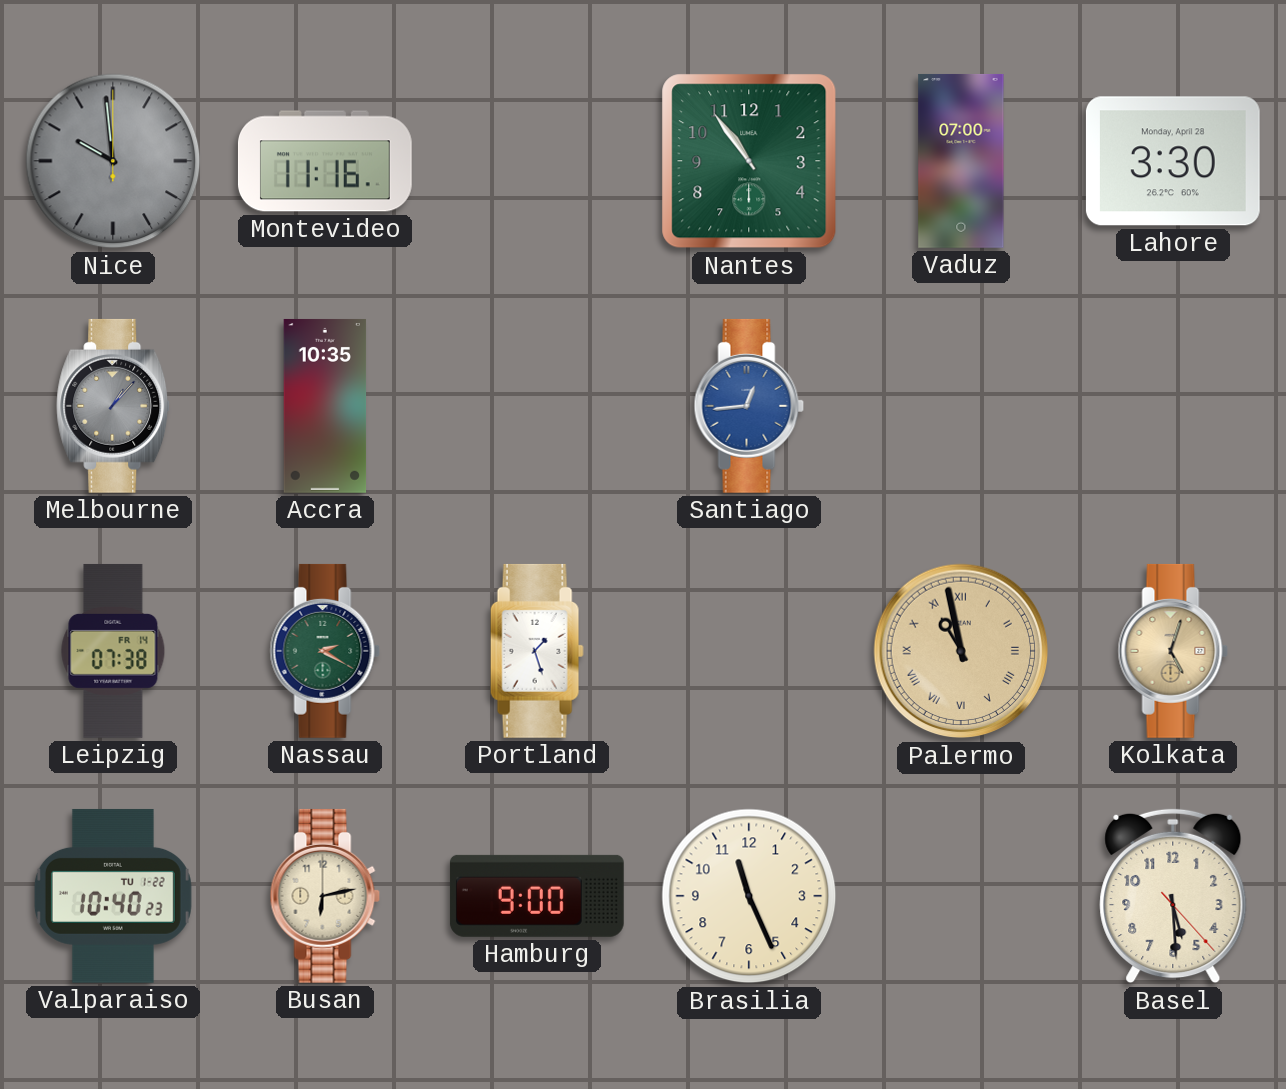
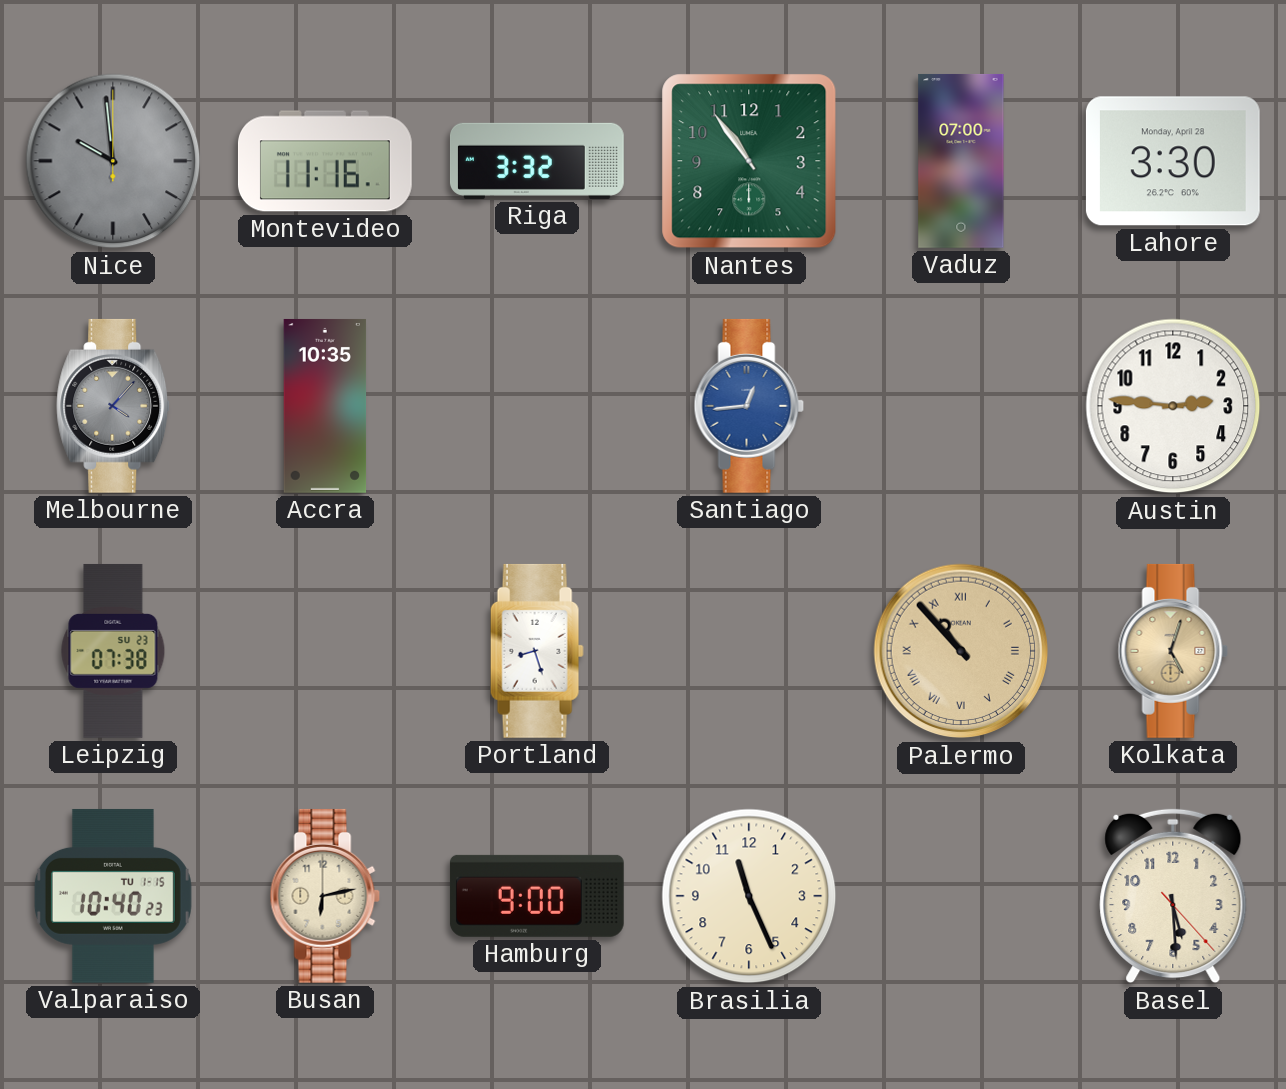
Riga: none -> 3:32 (537, 161)
Melbourne: 1:07 -> 4:07 (114, 406)
Austin: none -> 2:46 (1173, 406)
Leipzig date: FR 14 -> SU 23 (113, 651)
Nassau: 2:20 -> none (325, 651)
Portland: 1:27 -> 8:27 (537, 651)
Palermo: 10:58 -> 10:53 (961, 651)
Valparaiso date: TU 1-22 -> TU 1-15 (113, 896)
